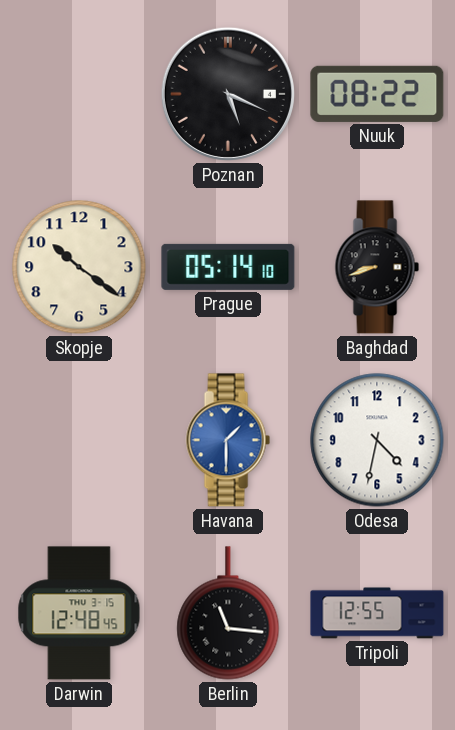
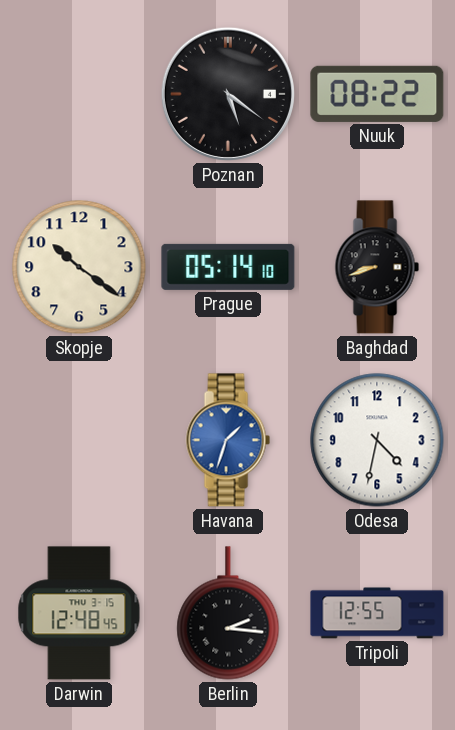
Poznan: 5:19 -> 5:21 (228, 94)
Havana: 1:30 -> 1:33 (228, 440)
Berlin: 11:16 -> 2:16 (228, 613)
